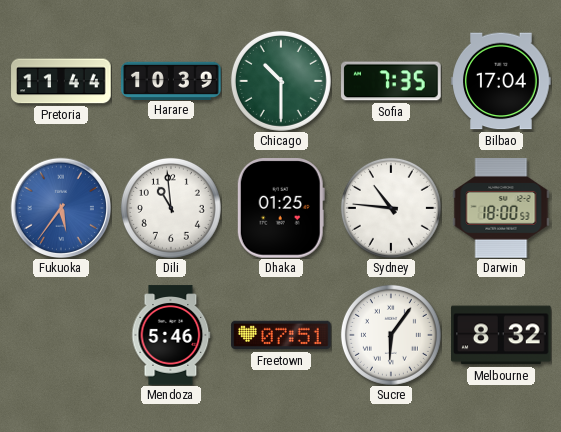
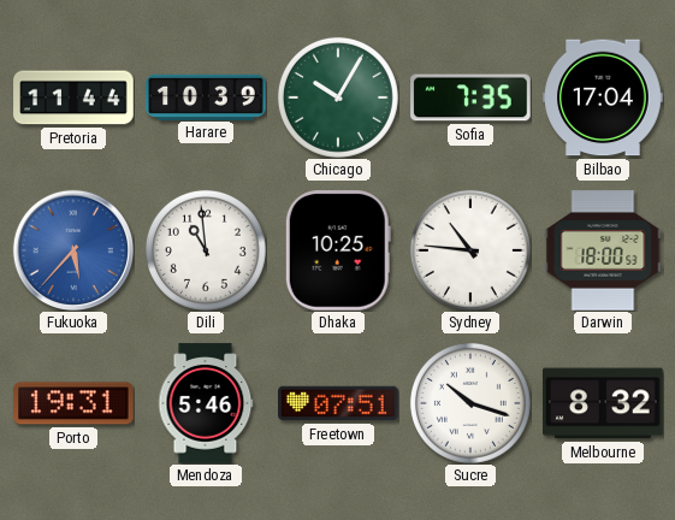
Chicago: 10:30 -> 10:05 (338, 97)
Fukuoka: 5:36 -> 5:37 (73, 250)
Dhaka: 01:25 -> 10:25 (338, 250)
Porto: none -> 19:31 (73, 403)
Sucre: 6:06 -> 10:18 (470, 403)
